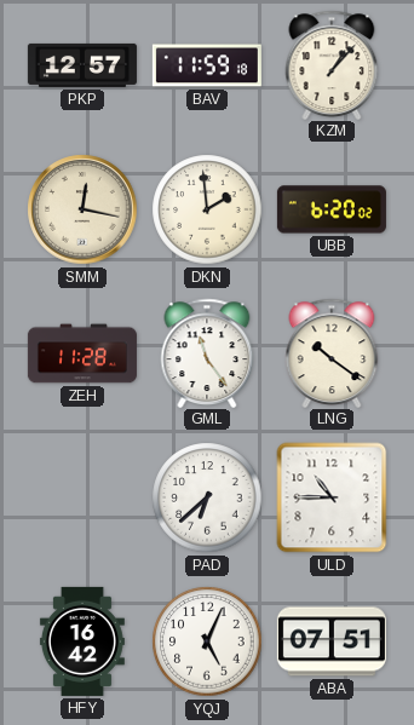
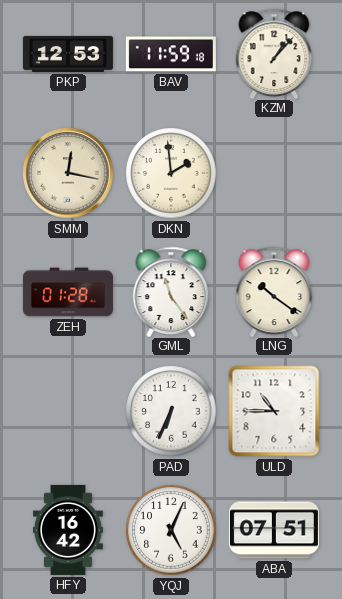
PKP: 12:57 -> 12:53 (68, 54)
UBB: 6:20 -> none (332, 209)
ZEH: 11:28 -> 01:28 (68, 292)
PAD: 6:38 -> 6:34 (171, 411)
